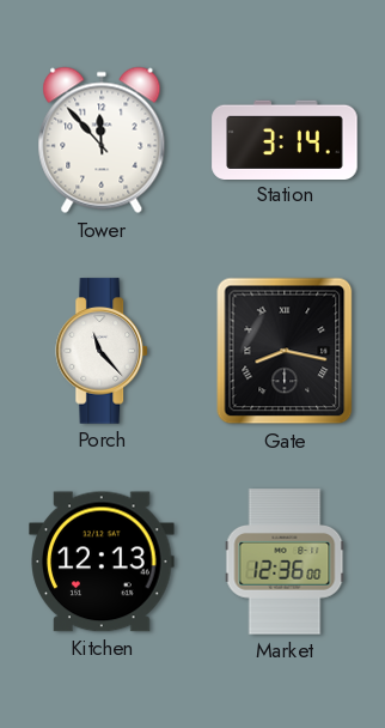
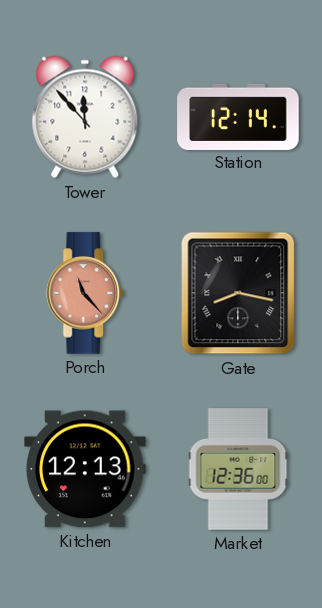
Station: 3:14 -> 12:14 (238, 116)
Porch dial: white -> salmon (86, 293)
